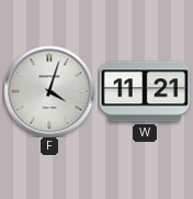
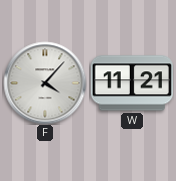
F: 4:03 -> 4:07 (45, 83)
